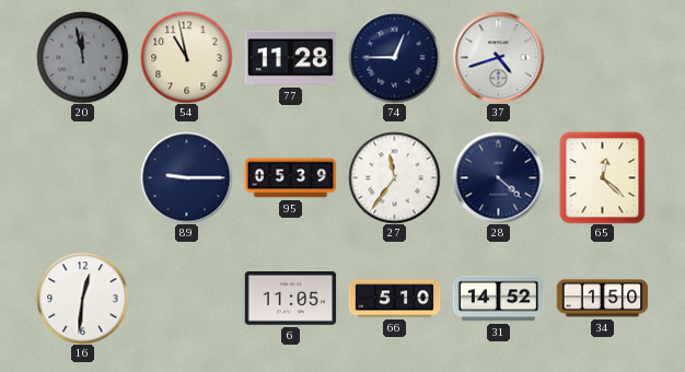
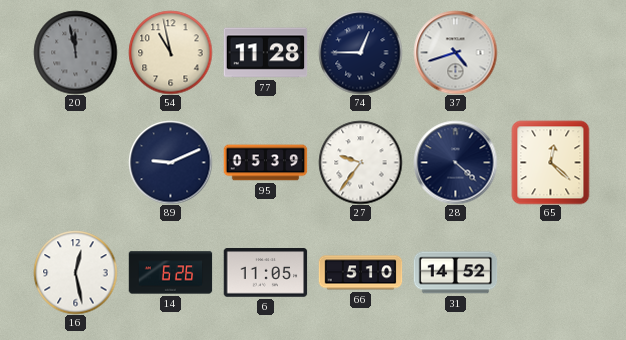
89: 9:15 -> 9:11 (170, 162)
27: 11:36 -> 9:36 (360, 162)
16: 12:31 -> 12:28 (75, 272)
14: none -> 6:26 (170, 273)
34: 1:50 -> none (602, 299)
